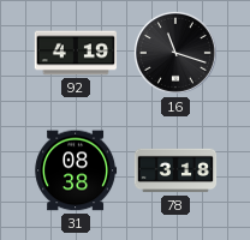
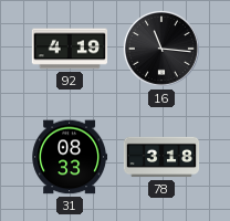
16: 11:18 -> 11:16 (161, 49)
31: 08:38 -> 08:33 (70, 157)
